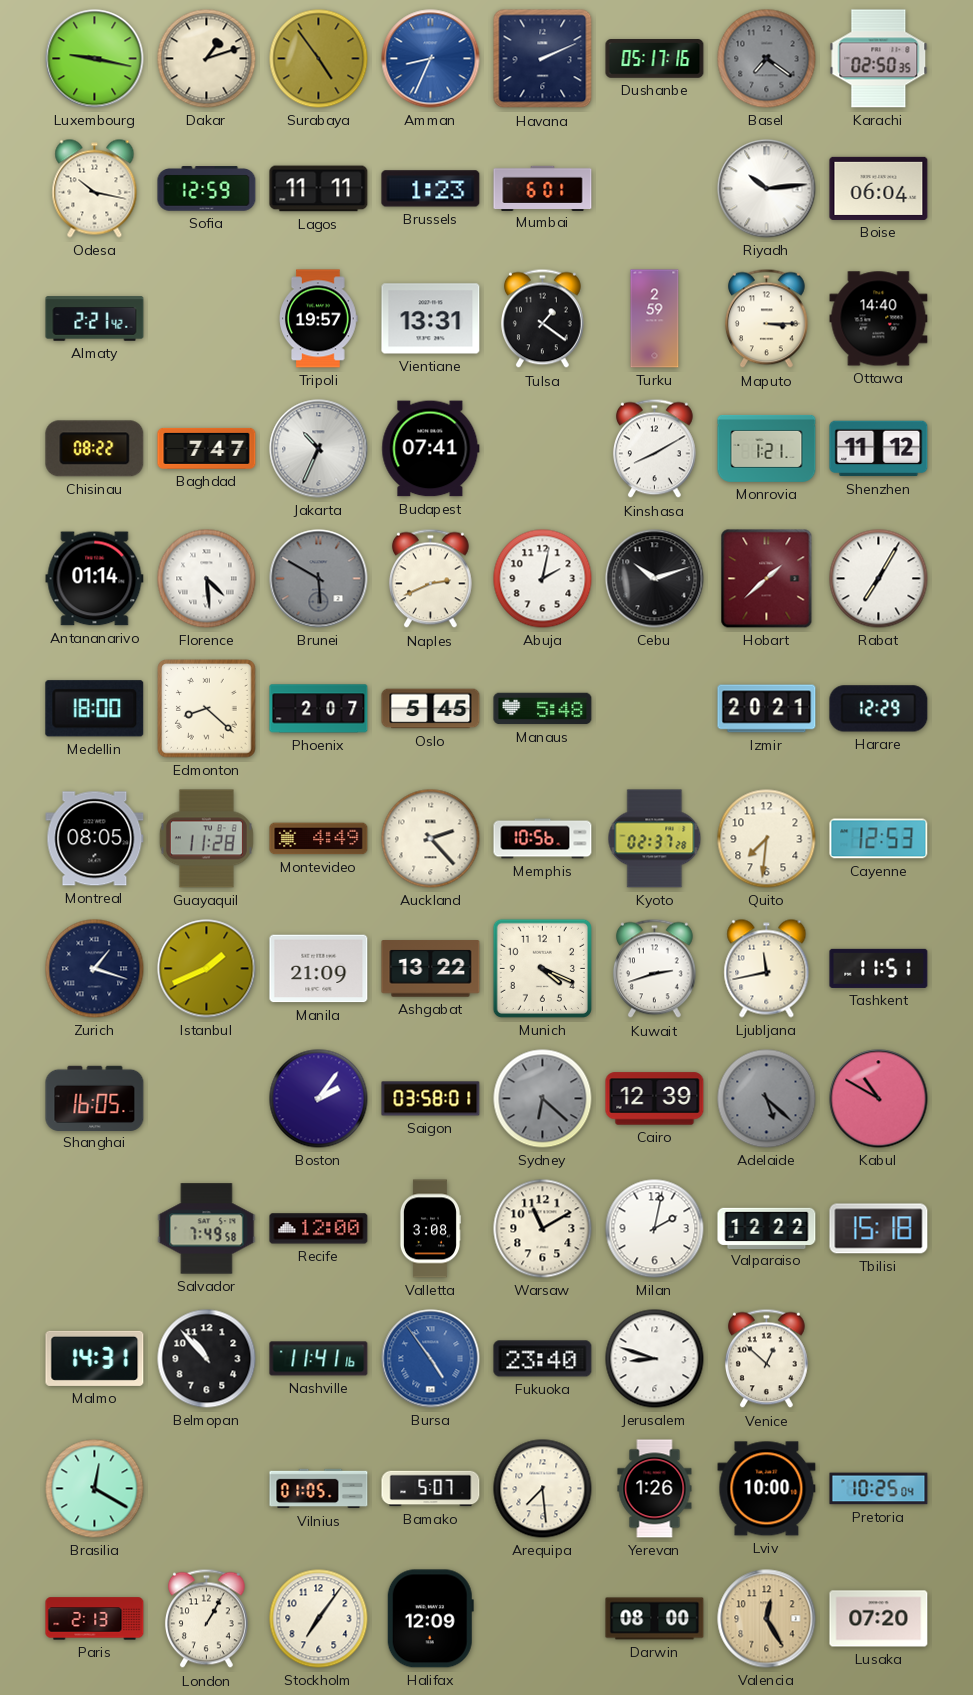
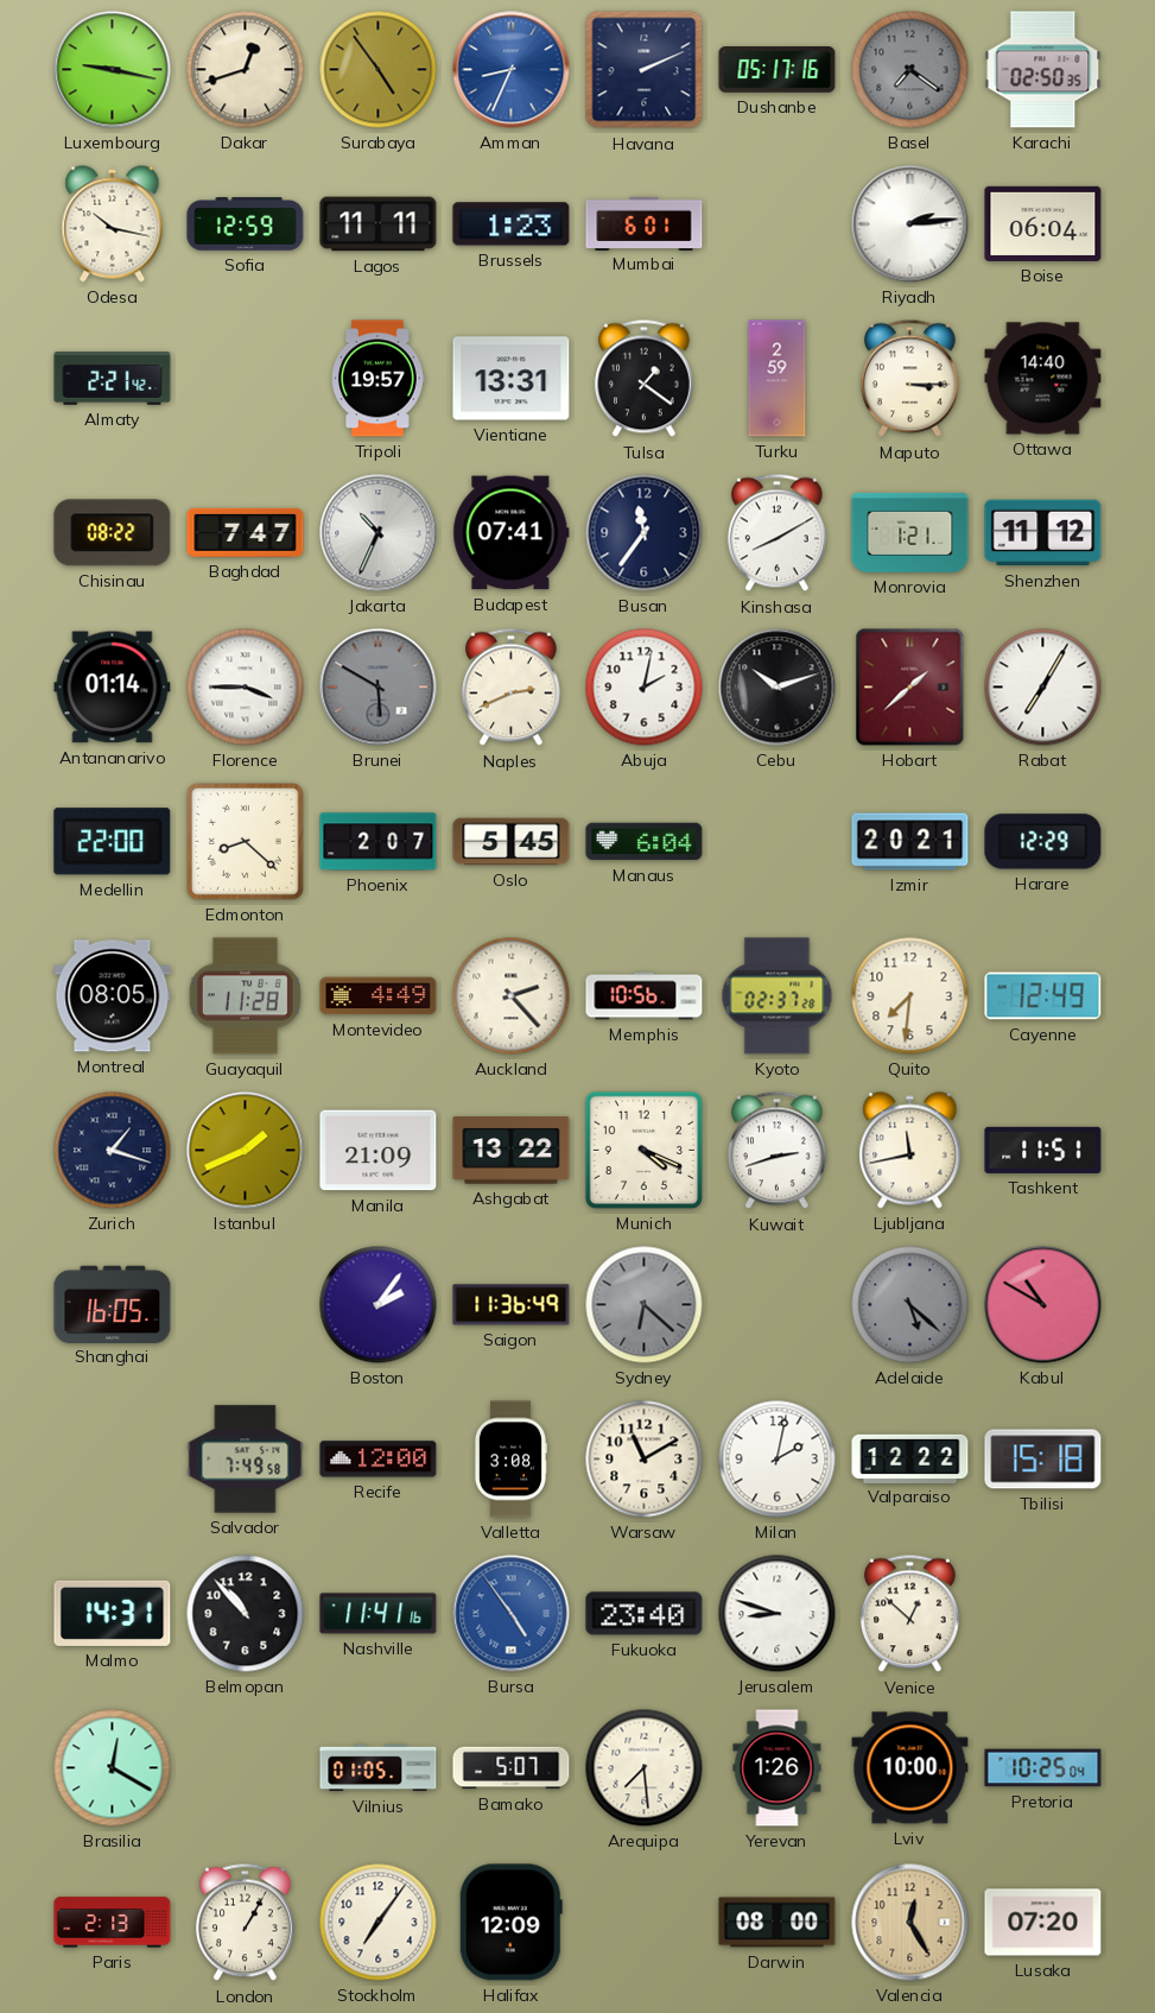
Dakar: 1:12 -> 12:42 (246, 70)
Riyadh: 10:14 -> 2:14 (910, 224)
Busan: none -> 11:36 (645, 533)
Florence: 4:29 -> 3:45 (246, 688)
Medellin: 18:00 -> 22:00 (113, 842)
Manaus: 5:48 -> 6:04 (645, 842)
Cayenne: 12:53 -> 12:49 (1043, 996)
Saigon: 03:58 -> 11:36 (512, 1305)
Cairo: 12:39 -> none (655, 1099)
